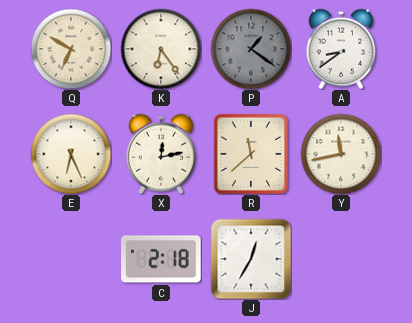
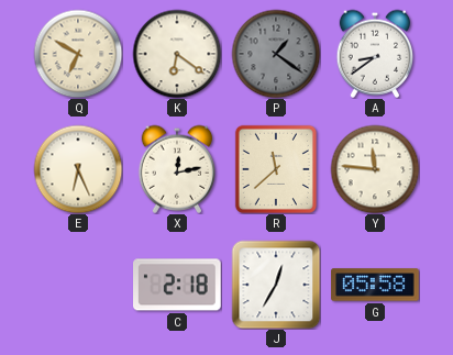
K: 6:24 -> 6:21 (177, 54)
Y: 11:43 -> 11:46 (375, 169)
G: none -> 05:58 (375, 285)
